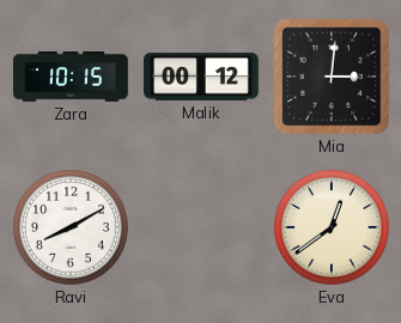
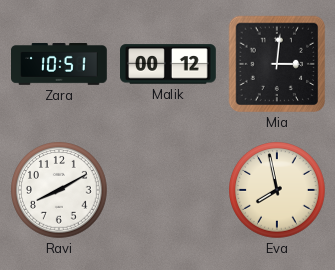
Zara: 10:15 -> 10:51 (59, 65)
Eva: 12:39 -> 7:58 (278, 191)
